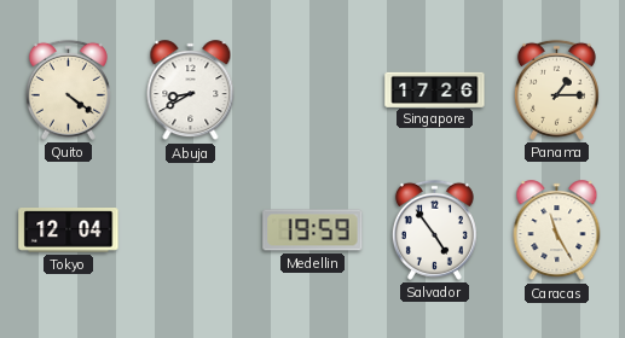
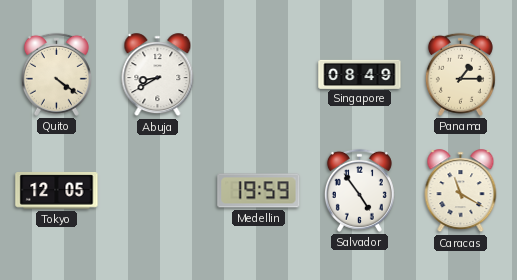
Singapore: 17:26 -> 08:49 (360, 74)
Tokyo: 12:04 -> 12:05 (57, 191)
Caracas: 11:25 -> 11:20 (461, 191)
